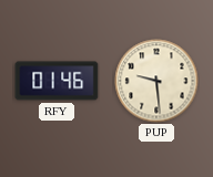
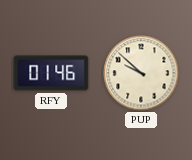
PUP: 9:29 -> 9:52 (141, 73)
